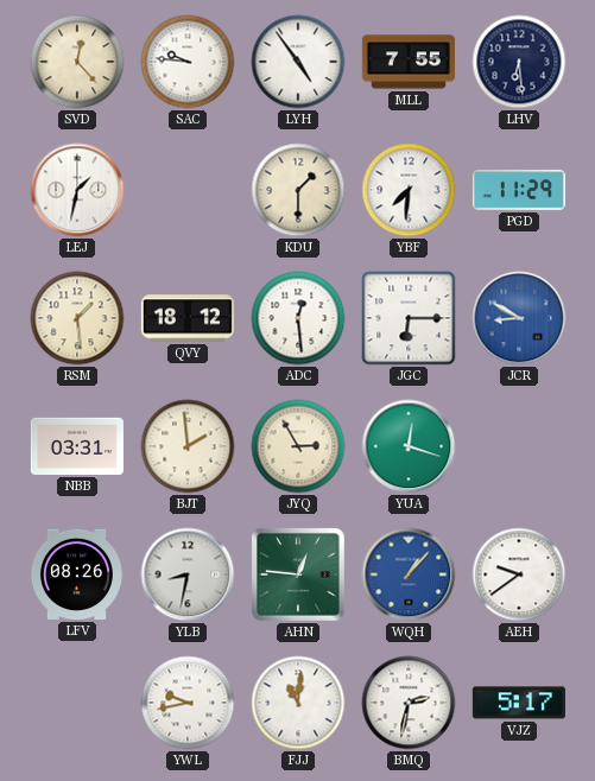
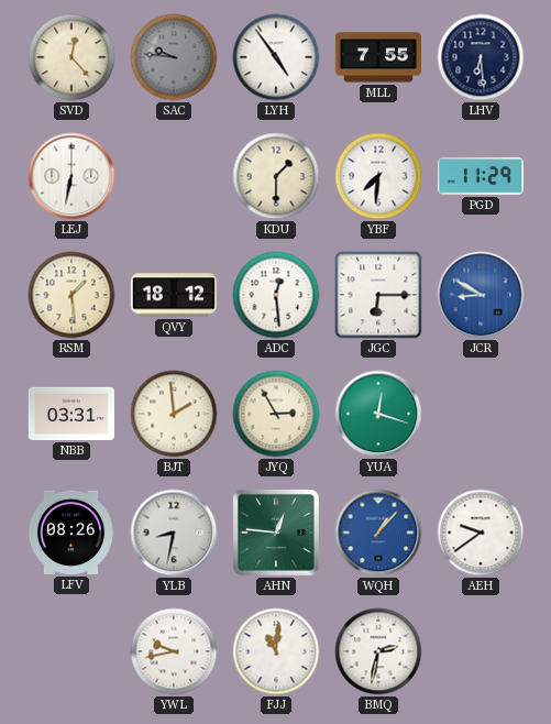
SAC dial: white -> grey (174, 57)
LEJ: 1:32 -> 6:32 (71, 176)
VJZ: 5:17 -> none (519, 703)
